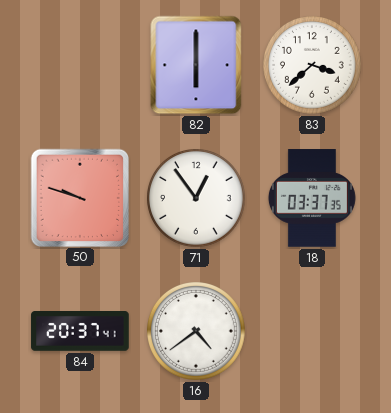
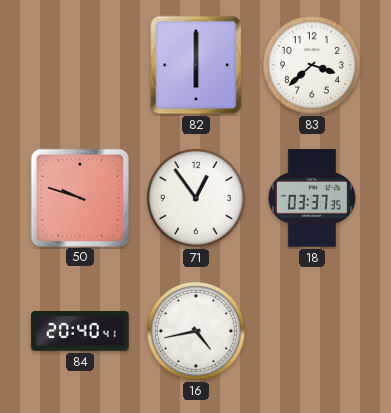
84: 20:37 -> 20:40 (80, 332)
16: 4:39 -> 4:43 (197, 332)
